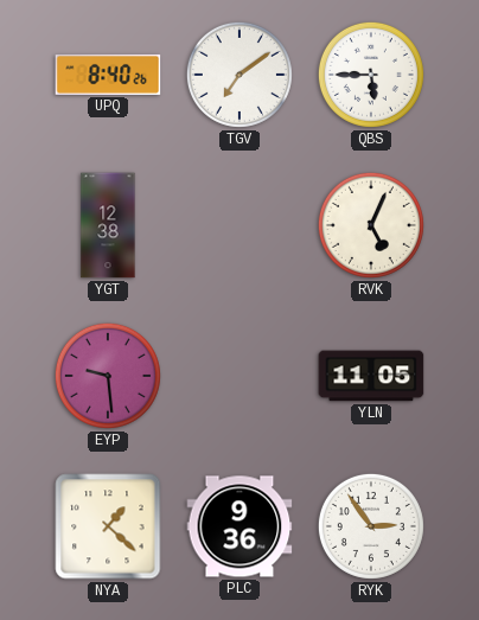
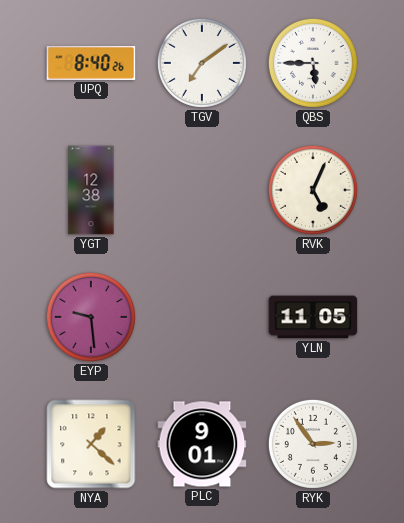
PLC: 9:36 -> 9:01 (202, 444)
